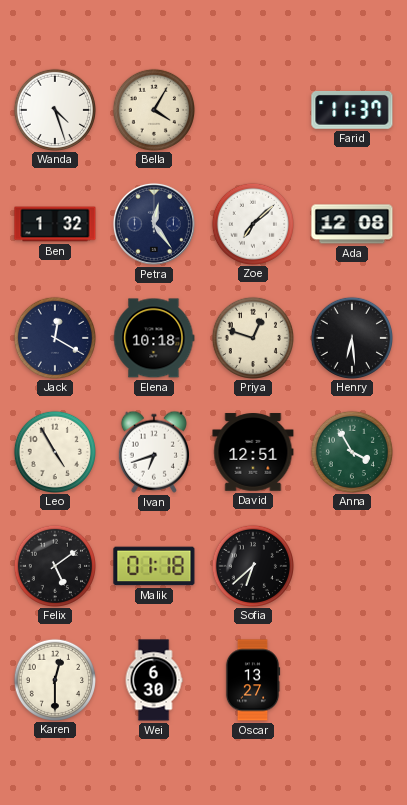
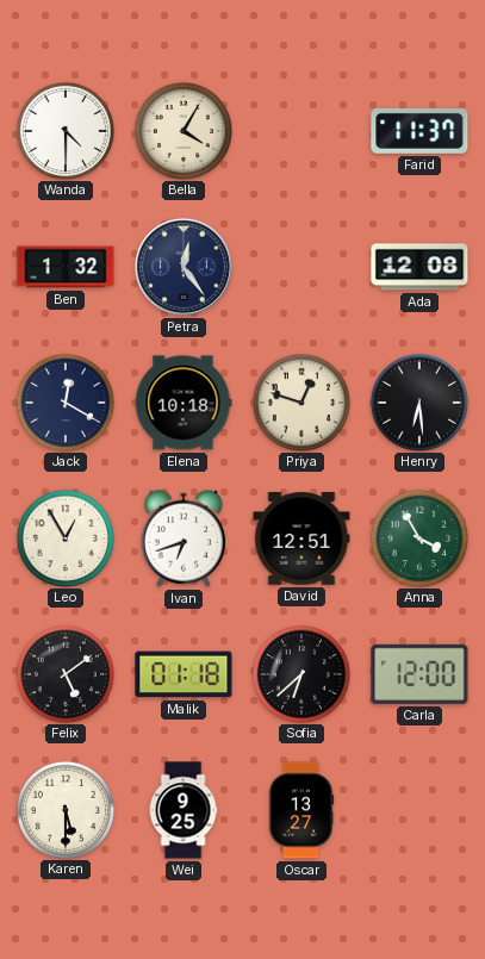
Wanda: 4:27 -> 4:30 (64, 130)
Zoe: 7:08 -> none (252, 223)
Leo: 4:55 -> 12:55 (64, 537)
Carla: none -> 12:00 (419, 674)
Karen: 12:30 -> 5:30 (64, 809)
Wei: 6:30 -> 9:25 (184, 810)
